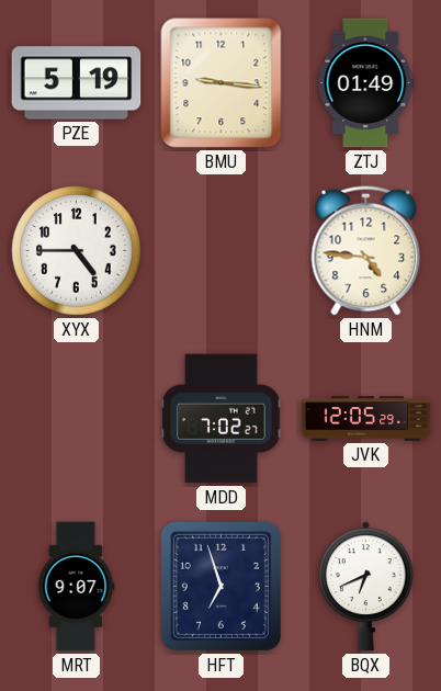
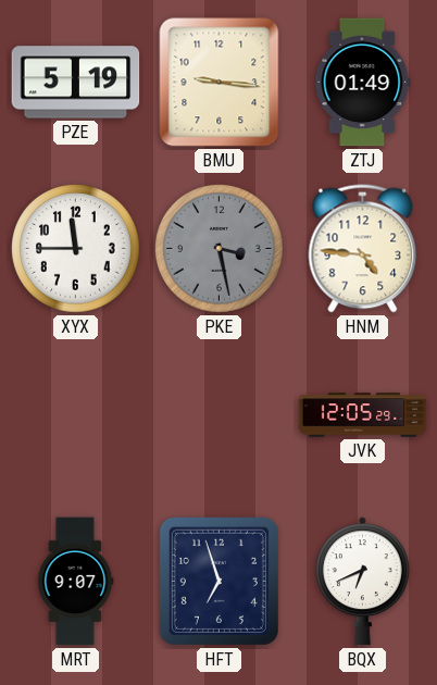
XYX: 4:45 -> 11:45 (76, 249)
PKE: none -> 3:28 (220, 249)
MDD: 7:02 -> none (222, 419)
